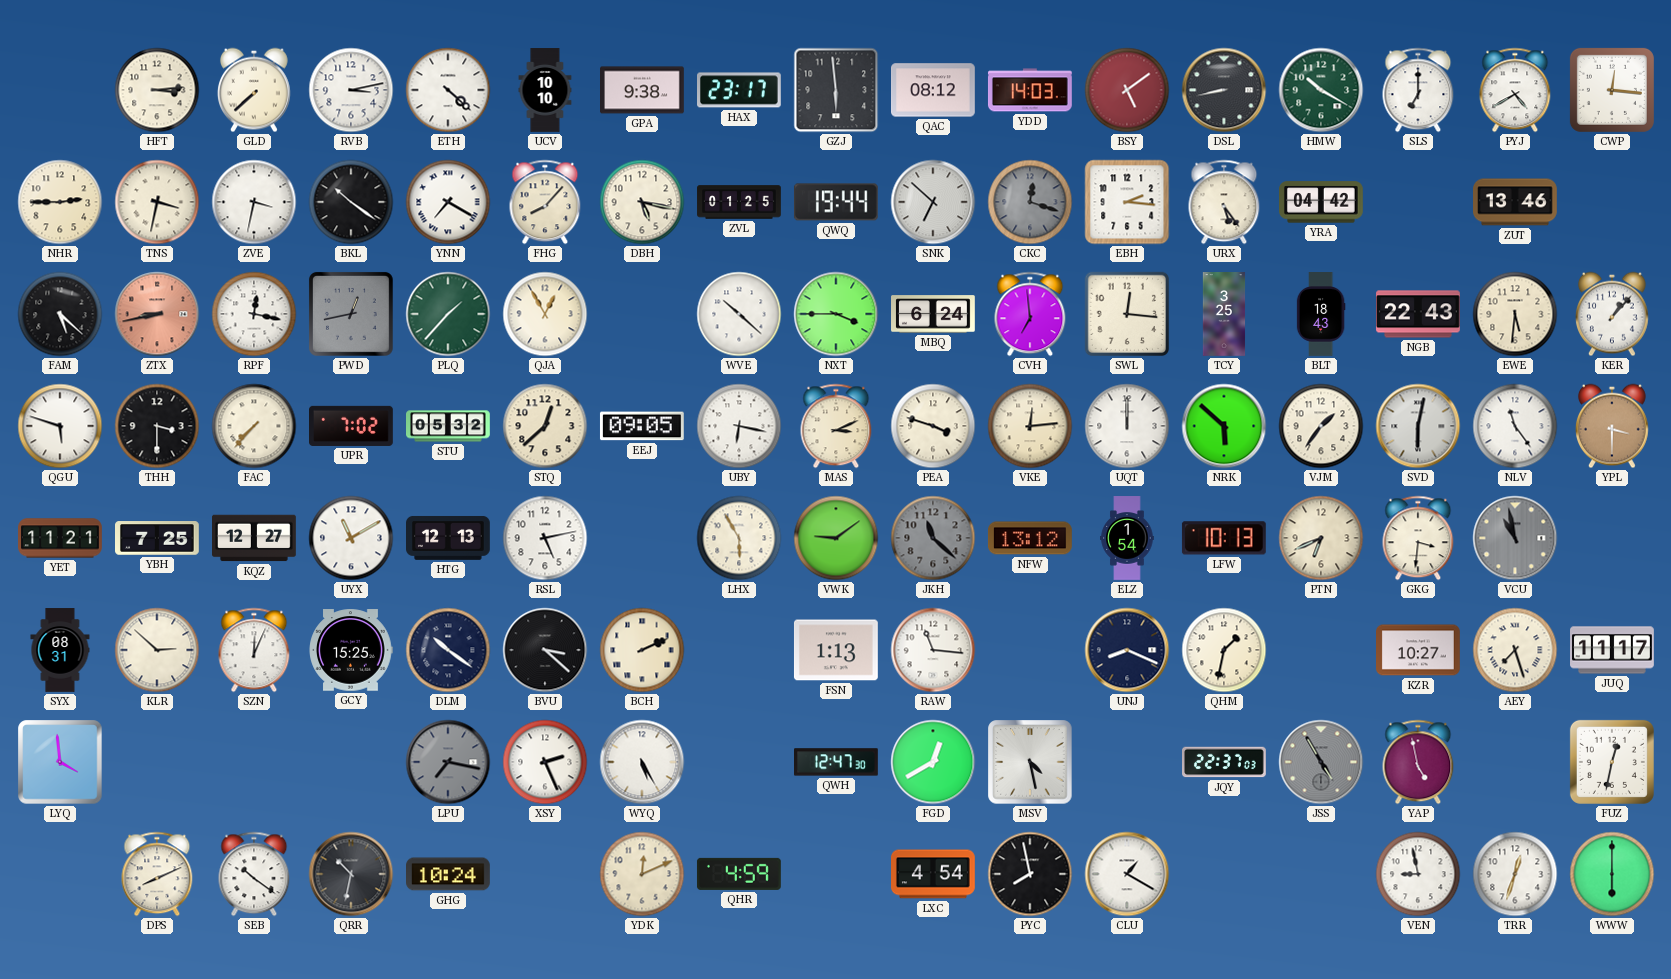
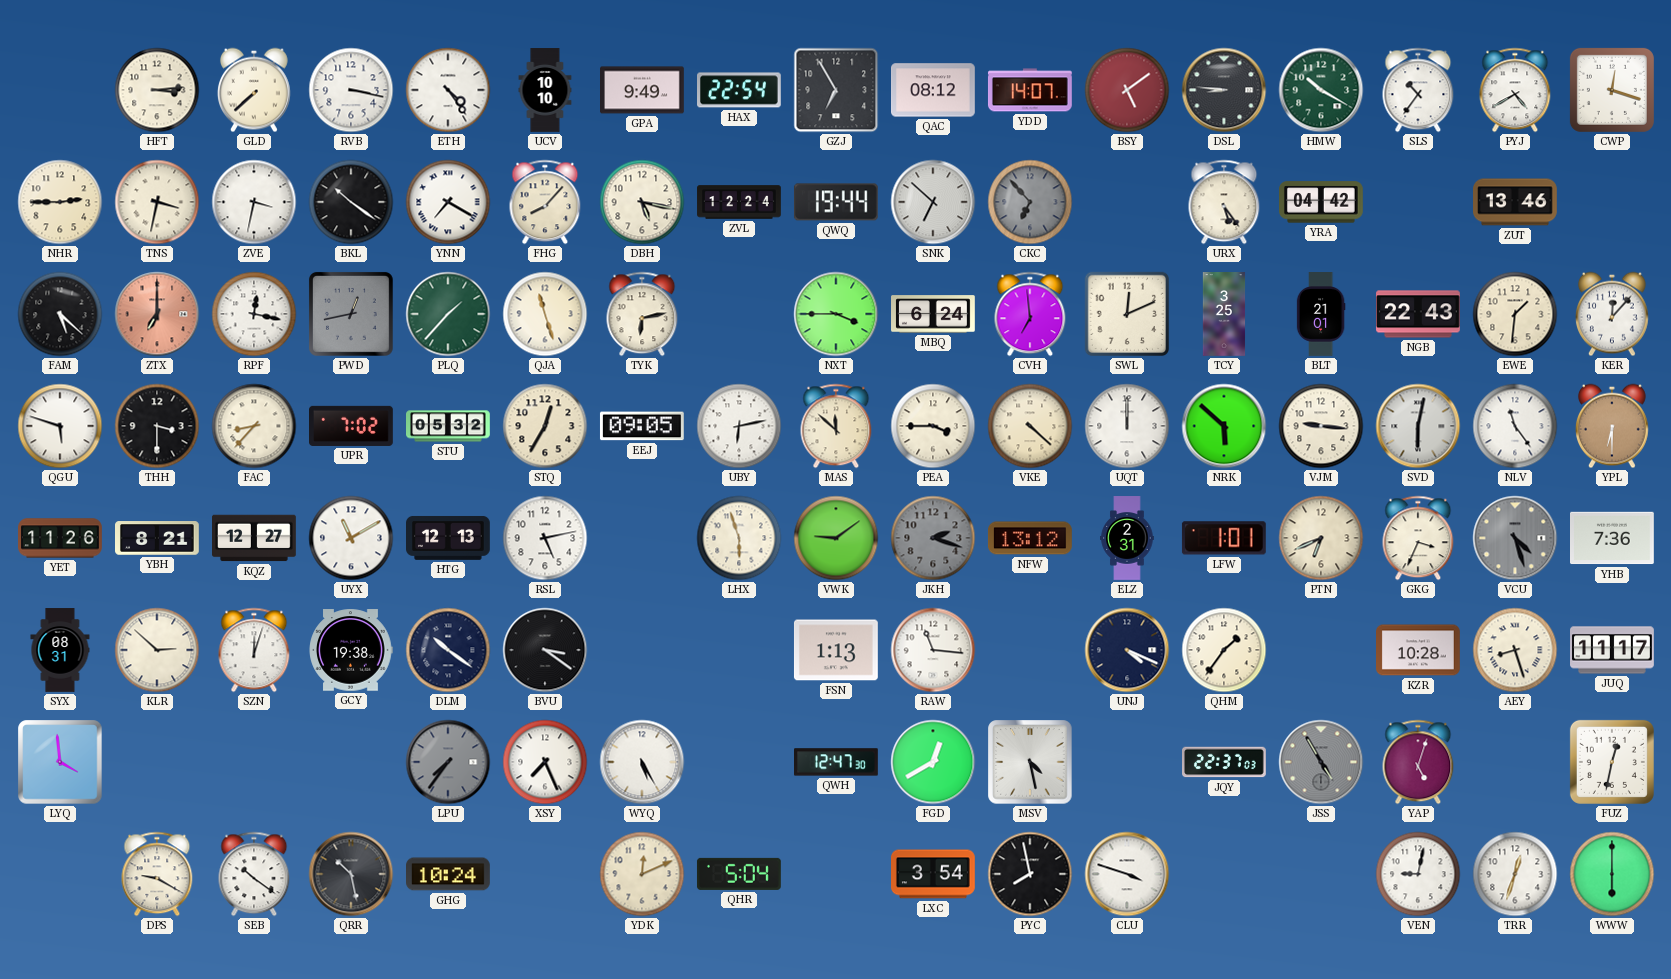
RVB: 3:13 -> 3:17 (351, 90)
ETH: 4:22 -> 4:24 (448, 90)
GPA: 9:38 -> 9:49 (643, 90)
HAX: 23:17 -> 22:54 (740, 90)
GZJ: 5:59 -> 6:55 (836, 90)
YDD: 14:03 -> 14:07 (1030, 90)
DSL: 8:43 -> 8:46 (1224, 90)
SLS: 7:00 -> 10:36 (1418, 90)
CWP: 12:16 -> 12:18 (1612, 90)
ZVL: 01:25 -> 12:24 (739, 202)
CKC: 12:18 -> 6:53 (1030, 202)
EBH: 2:16 -> none (1127, 202)
ZTX: 8:43 -> 7:00 (157, 314)
QJA: 12:55 -> 11:27 (545, 314)
TYK: none -> 6:13 (642, 314)
WVE: 10:22 -> none (739, 314)
SWL: 12:16 -> 12:11 (1127, 314)
BLT: 18:43 -> 21:01 (1321, 314)
EWE: 5:31 -> 1:31 (1515, 314)
KER: 1:07 -> 12:07 (1612, 314)
FAC: 7:37 -> 8:37 (254, 426)
STQ: 12:38 -> 12:35 (545, 426)
UBY: 6:17 -> 6:13 (739, 426)
MAS: 3:11 -> 11:52 (836, 426)
PEA: 3:48 -> 3:45 (933, 426)
VKE: 12:14 -> 4:22 (1030, 426)
VJM: 1:36 -> 9:16 (1321, 426)
YPL: 3:30 -> 6:30 (1612, 426)
YET: 11:21 -> 11:26 (60, 538)
YBH: 7:25 -> 8:21 (158, 538)
LHX: 5:55 -> 5:57 (739, 538)
JKH: 11:22 -> 2:18 (933, 538)
ELZ: 1:54 -> 2:31 (1127, 538)
LFW: 10:13 -> 1:01 (1224, 538)
GKG: 3:31 -> 3:34 (1418, 538)
VCU: 10:58 -> 4:27 (1515, 538)
YHB: none -> 7:36 (1613, 538)
SZN: 12:04 -> 12:03 (254, 650)
GCY: 15:25 -> 19:38 (351, 650)
BVU: 3:22 -> 3:21 (545, 650)
BCH: 2:11 -> none (642, 650)
UNJ: 8:19 -> 4:19 (1127, 650)
QHM: 1:32 -> 1:36 (1224, 650)
KZR: 10:27 -> 10:28 (1419, 650)
AEY: 7:27 -> 8:27 (1515, 650)
LPU: 7:17 -> 7:36 (448, 762)
XSY: 2:26 -> 7:26 (545, 762)
YAP: 4:58 -> 5:03 (1418, 762)
DPS: 8:11 -> 9:20 (157, 874)
QRR: 10:32 -> 10:28 (351, 874)
QHR: 4:59 -> 5:04 (739, 874)
LXC: 4:54 -> 3:54 (934, 874)
CLU: 1:20 -> 3:48 (1127, 874)
VEN: 8:58 -> 9:02 (1418, 874)
